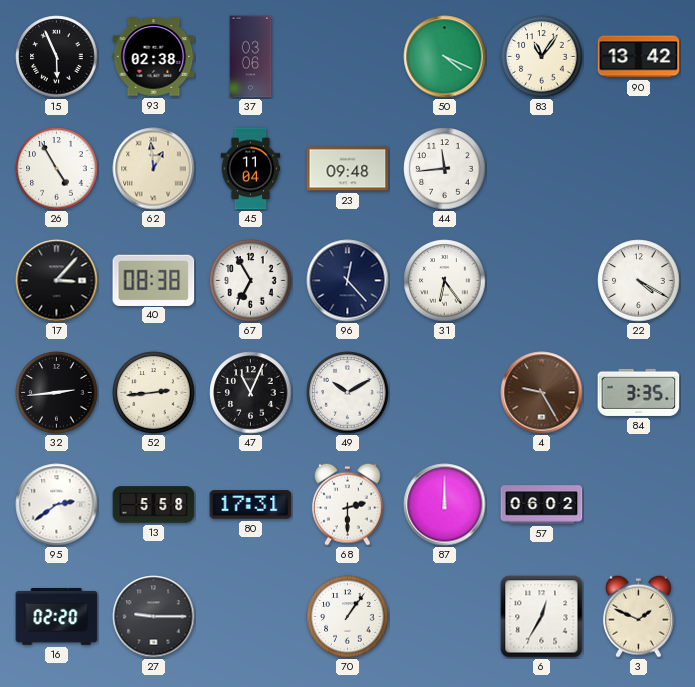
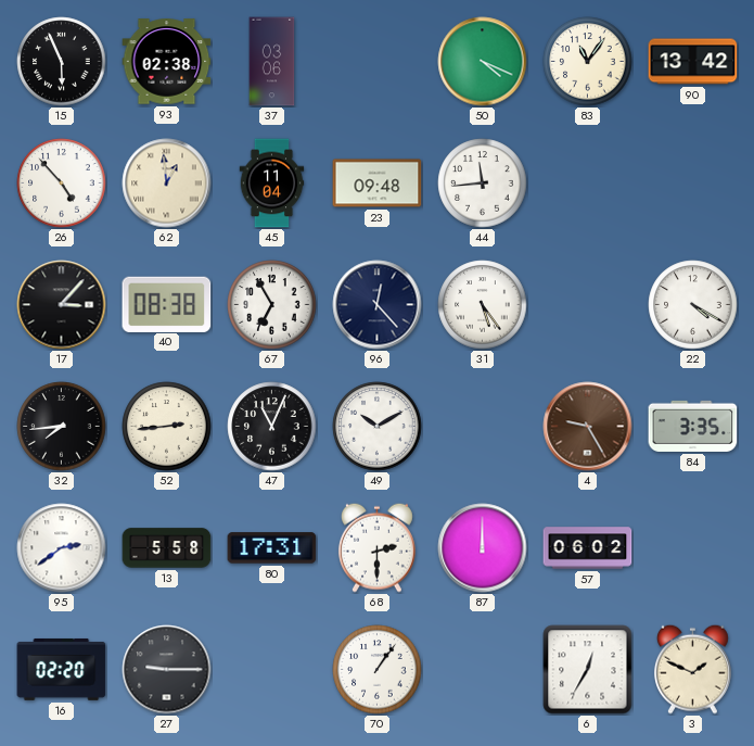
26: 4:55 -> 4:53 (62, 184)
31: 6:24 -> 5:24 (483, 305)
32: 2:44 -> 7:44 (62, 427)
